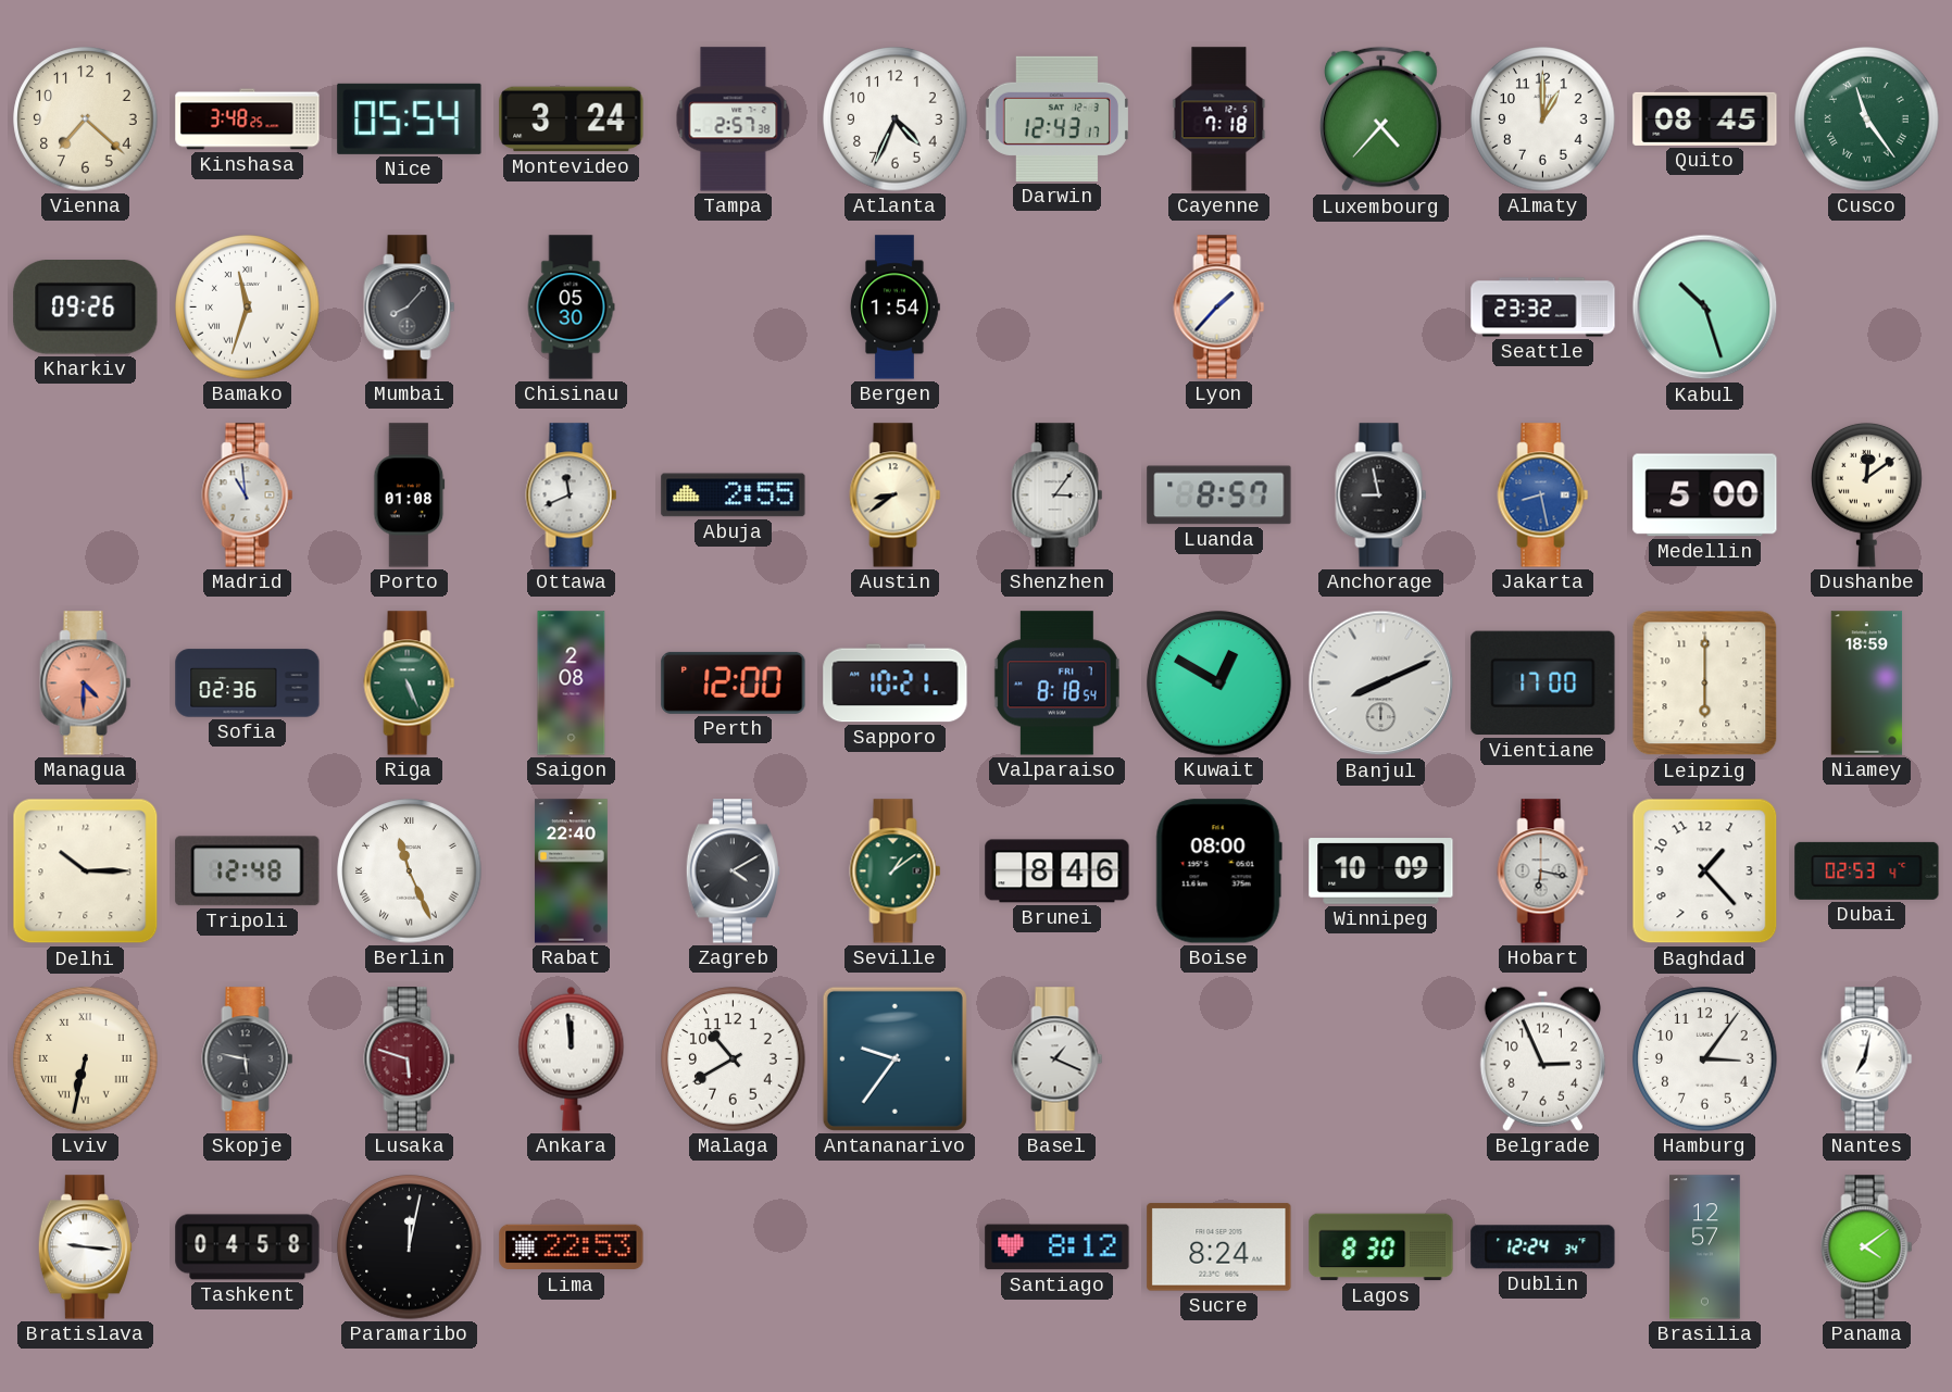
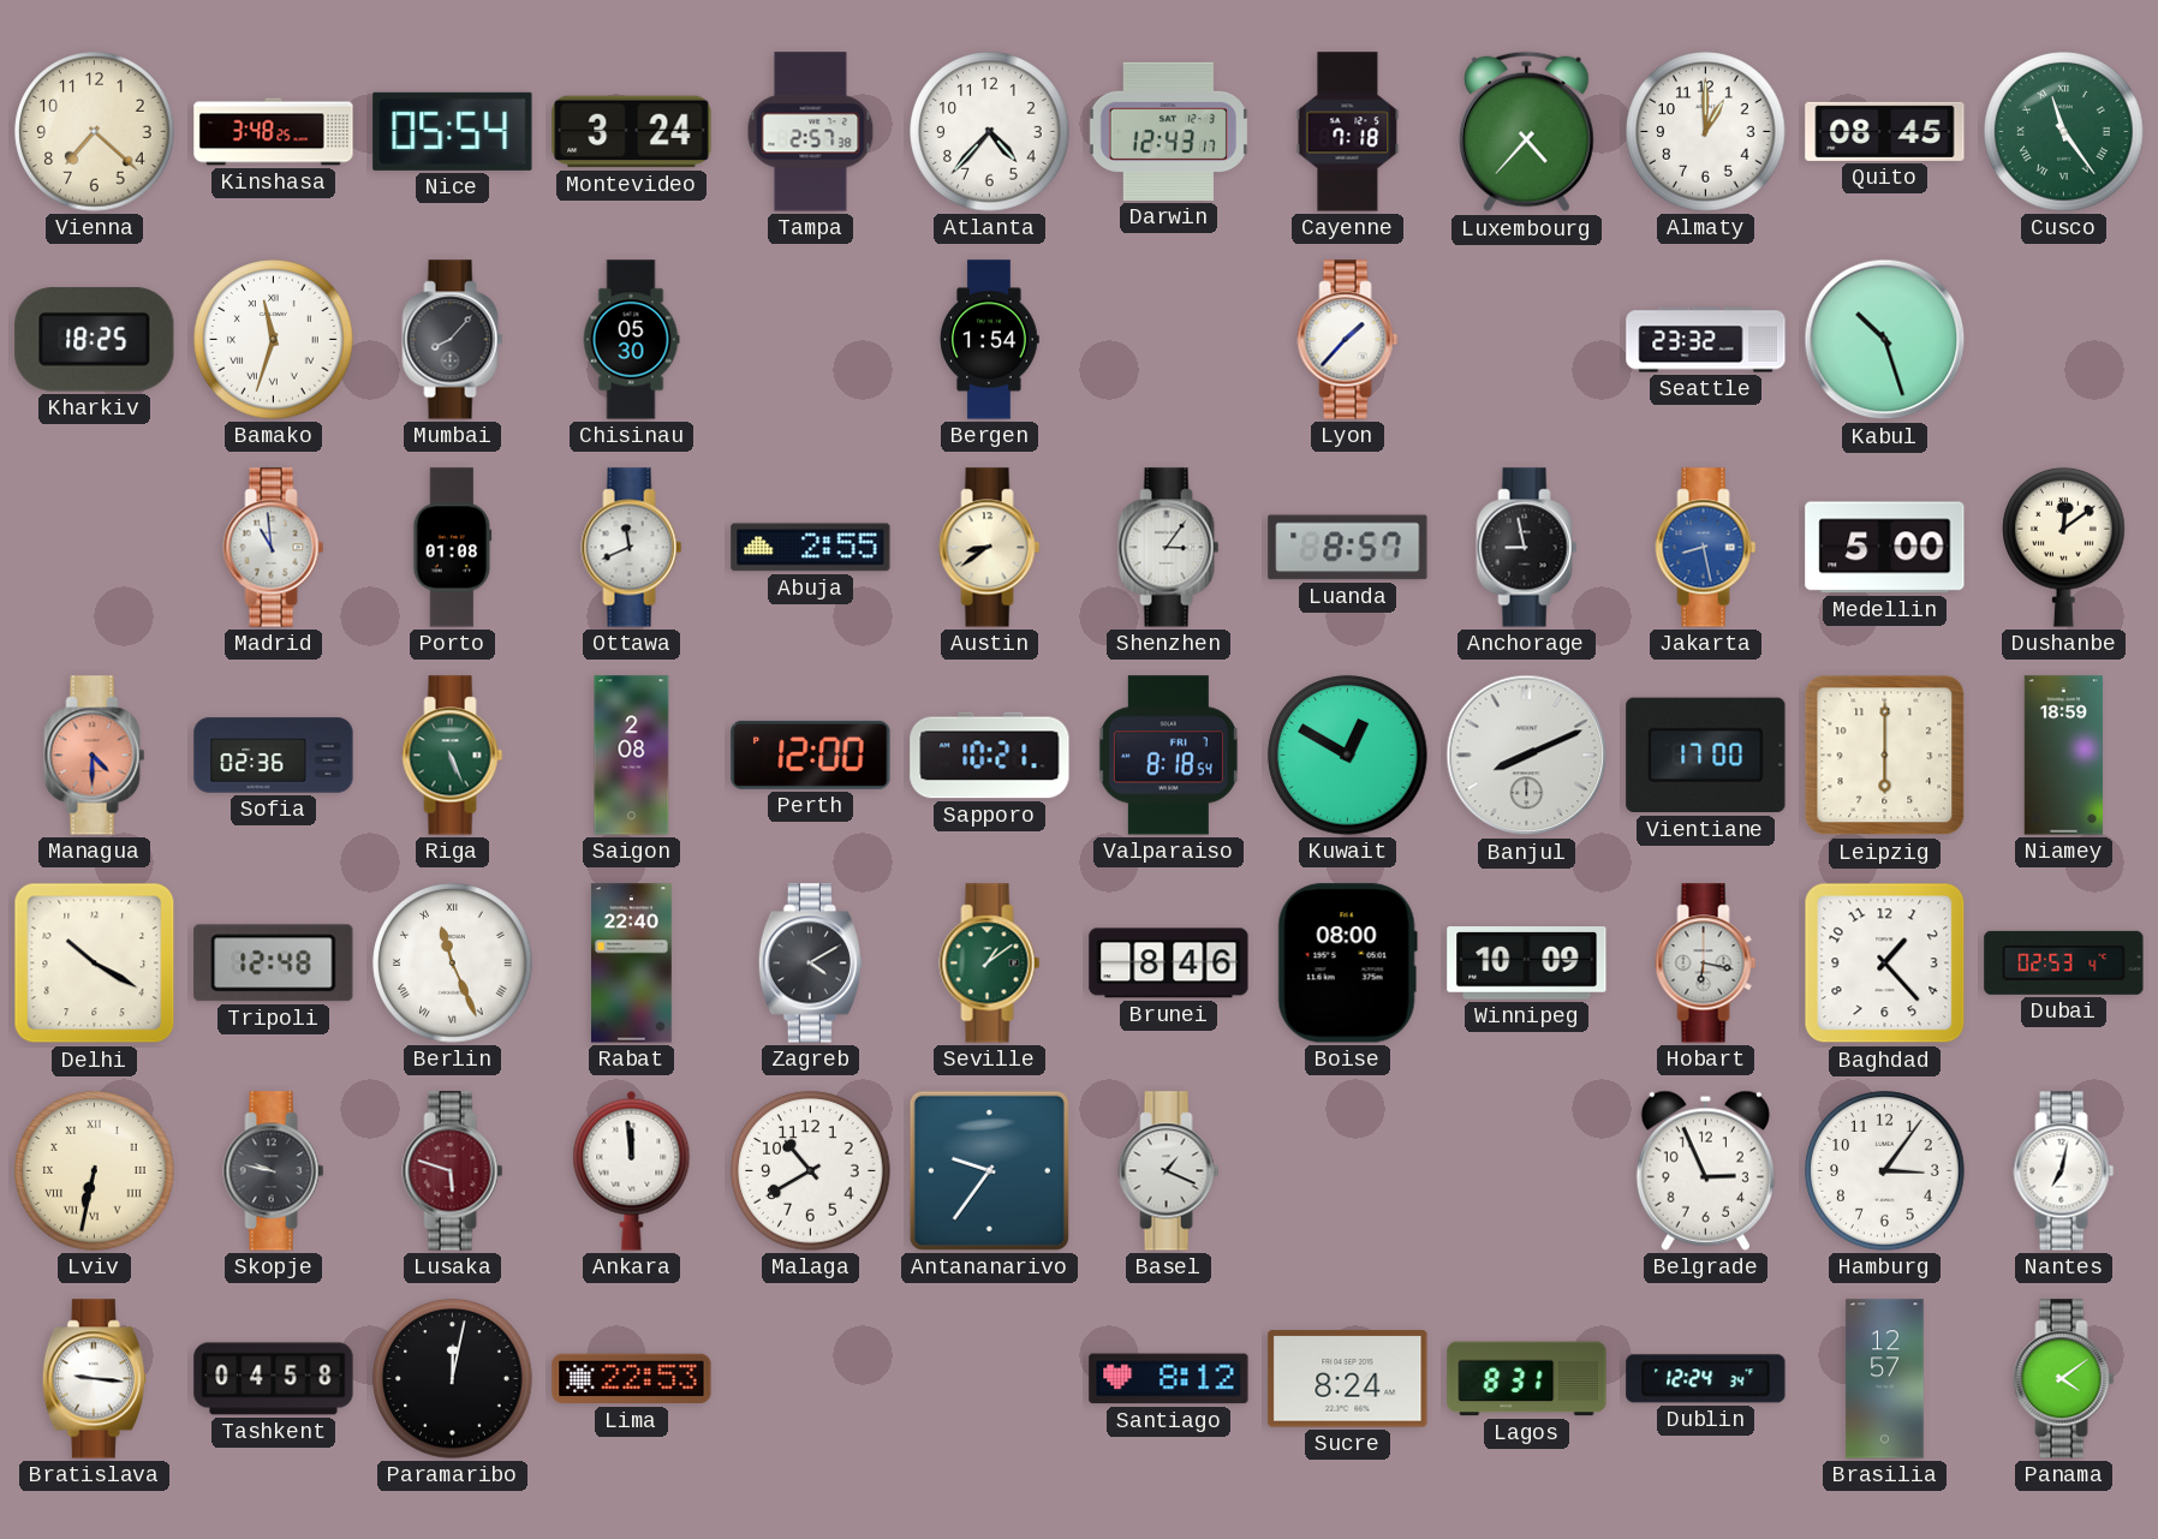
Atlanta: 4:34 -> 4:37 (990, 132)
Kharkiv: 09:26 -> 18:25 (95, 340)
Delhi: 10:15 -> 10:20 (95, 964)
Skopje: 5:47 -> 9:47 (274, 1171)
Lagos: 8:30 -> 8:31 (1527, 1379)
